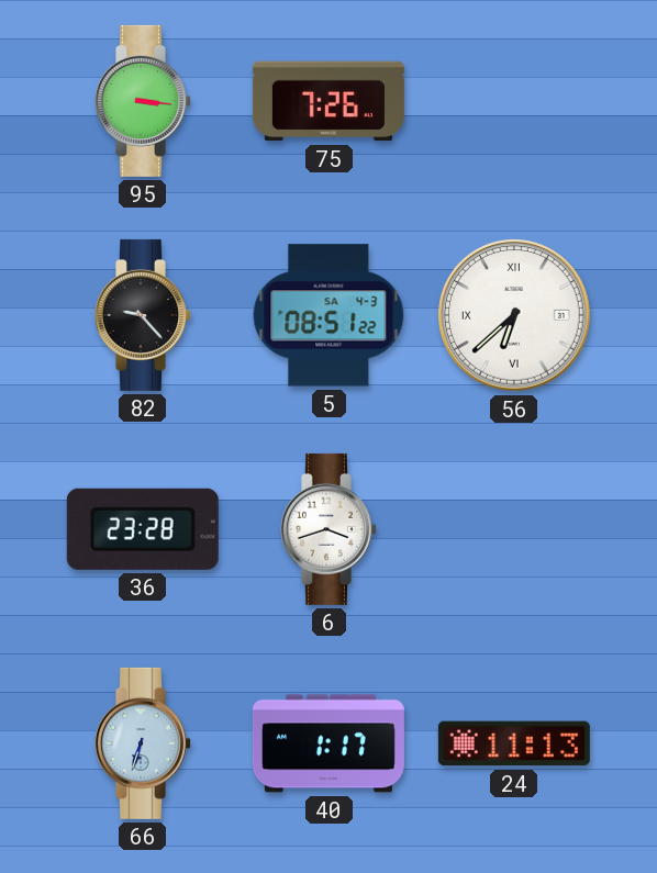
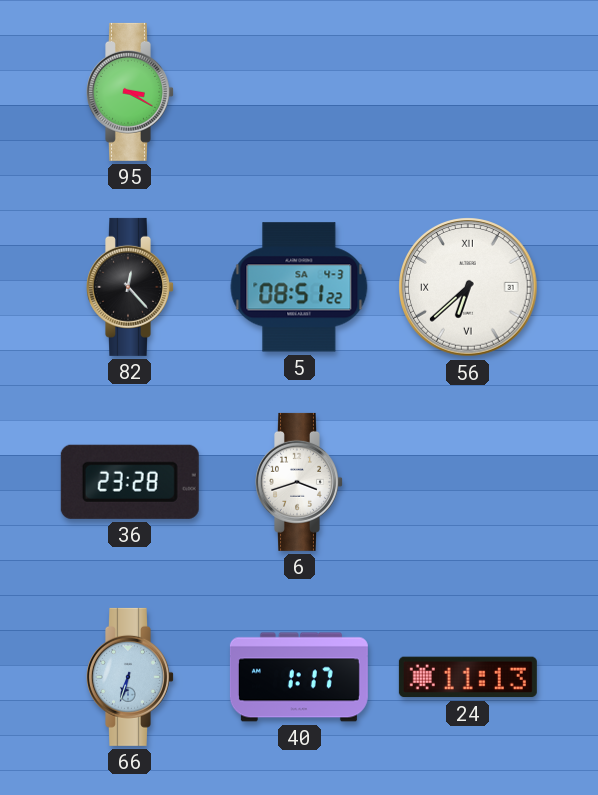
95: 3:16 -> 3:20 (131, 92)
75: 7:26 -> none (328, 101)
82: 9:23 -> 12:23 (131, 287)
